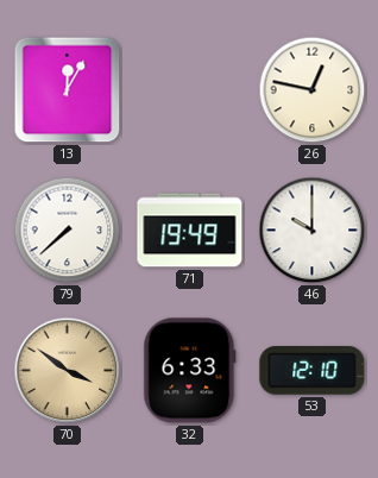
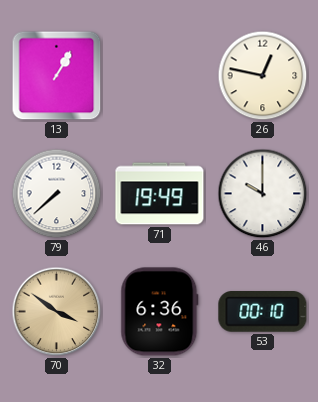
13: 12:05 -> 1:05 (57, 76)
32: 6:33 -> 6:36 (160, 312)
53: 12:10 -> 00:10 (263, 312)
